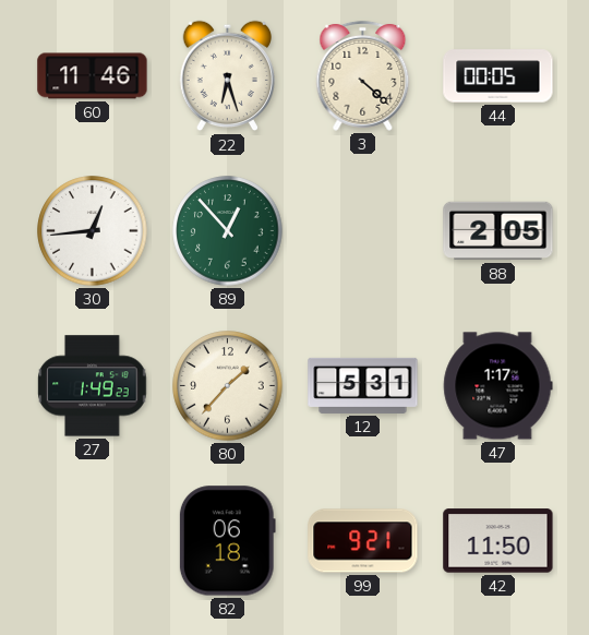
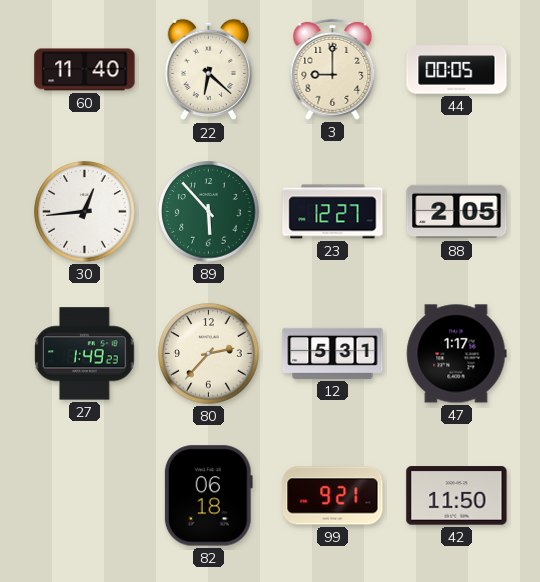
60: 11:46 -> 11:40 (85, 70)
22: 6:27 -> 6:22 (208, 70)
3: 4:22 -> 9:00 (333, 69)
89: 12:53 -> 5:53 (209, 212)
23: none -> 12:27 (333, 212)
80: 1:37 -> 2:37 (209, 354)
